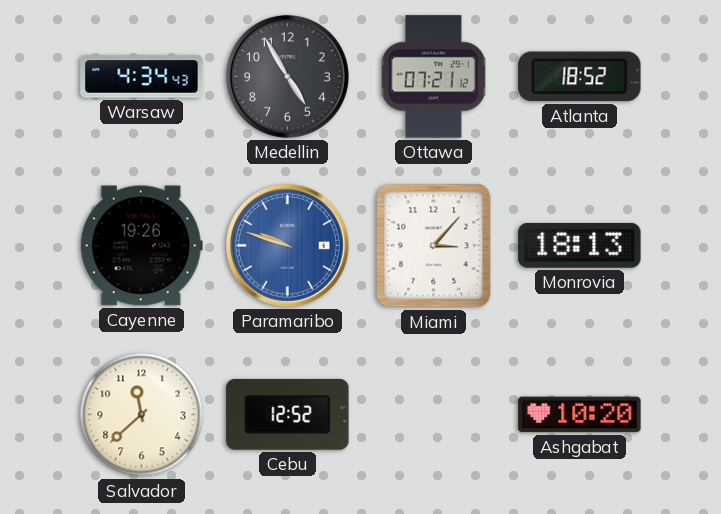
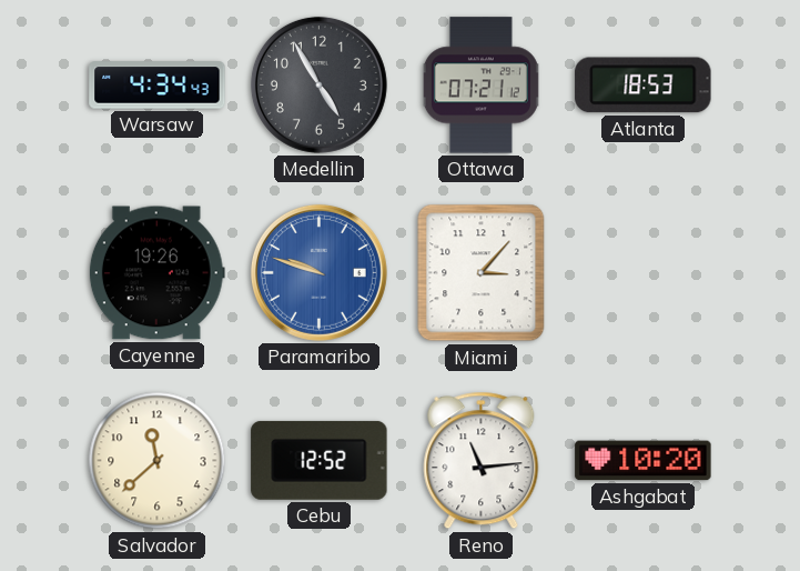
Atlanta: 18:52 -> 18:53 (644, 86)
Monrovia: 18:13 -> none (580, 245)
Reno: none -> 11:14 (482, 461)
